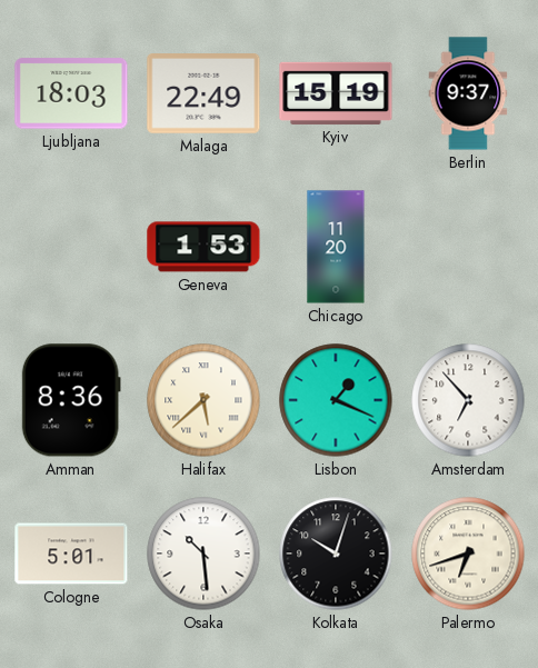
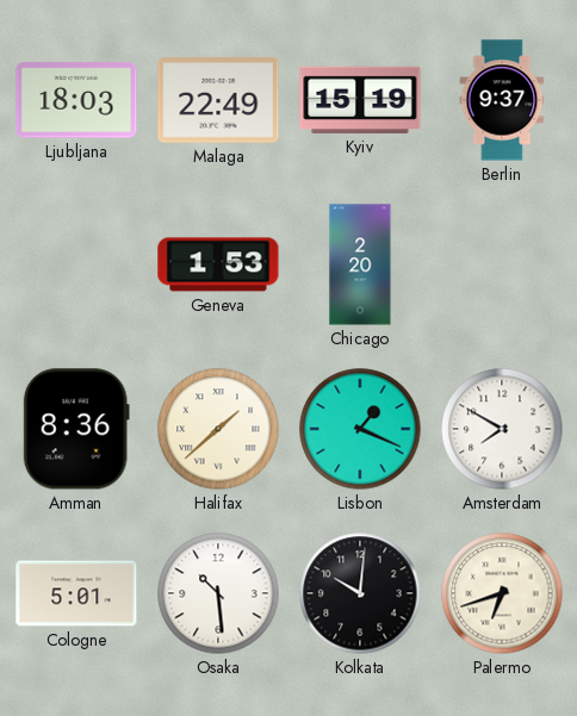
Chicago: 11:20 -> 2:20 (360, 264)
Halifax: 5:38 -> 1:38 (218, 429)
Amsterdam: 6:53 -> 7:50 (502, 429)
Kolkata: 10:03 -> 10:01 (360, 593)
